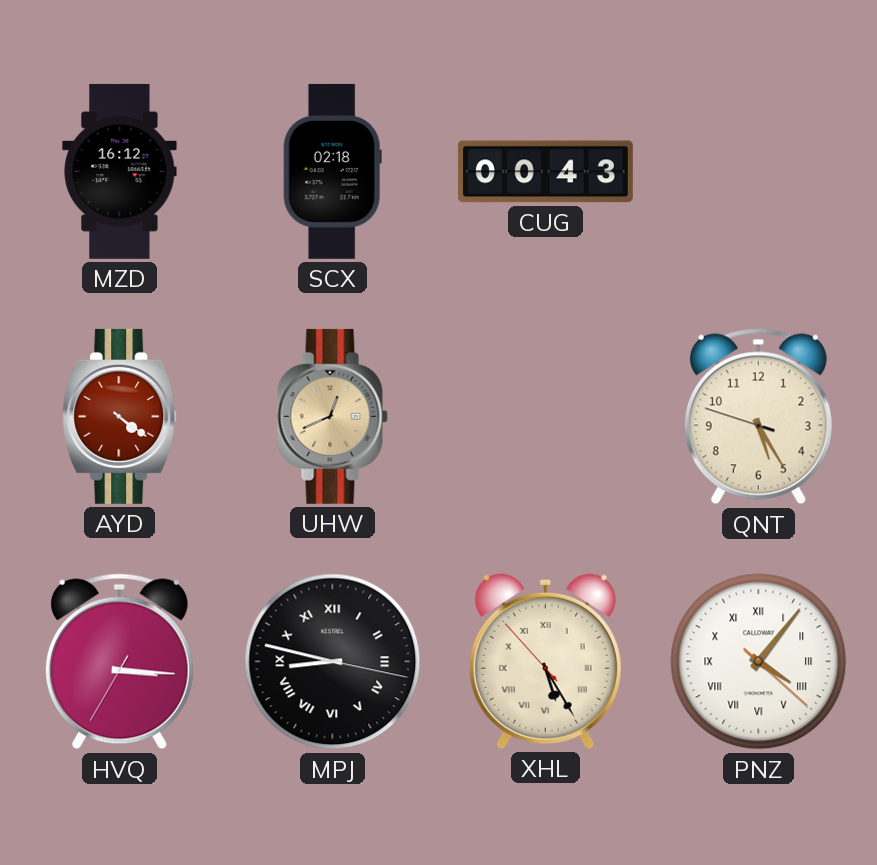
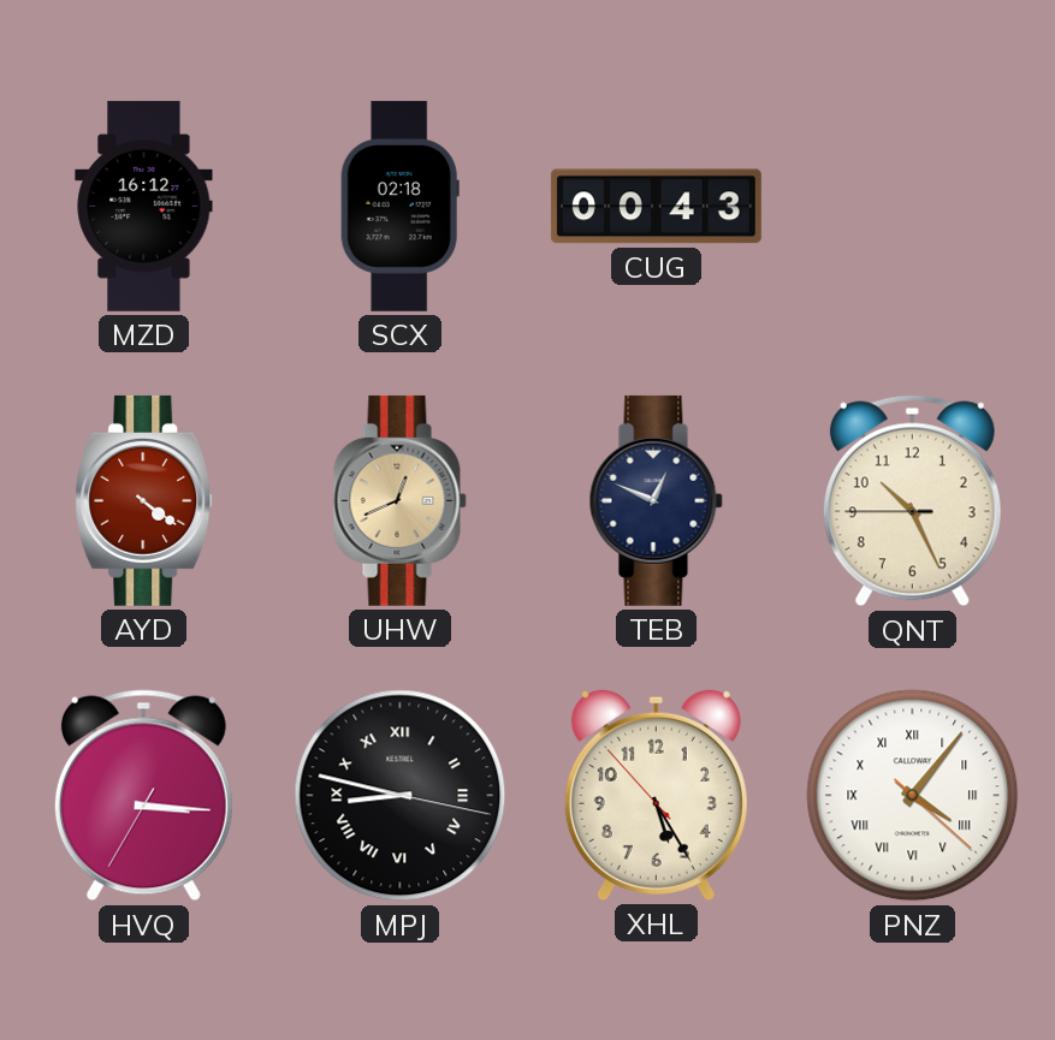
TEB: none -> 12:49 (656, 500)
QNT: 5:24 -> 10:25 (912, 501)
XHL numerals: Roman -> Arabic (656, 795)
